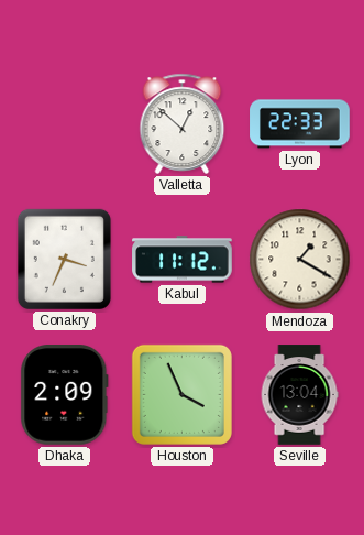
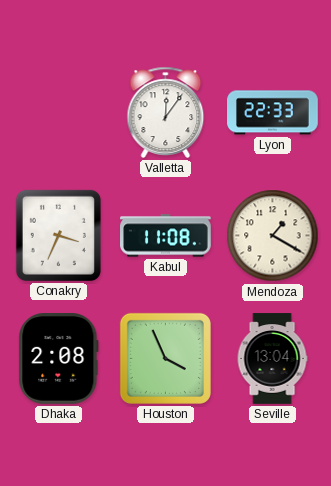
Valletta: 12:52 -> 12:06 (166, 112)
Kabul: 11:12 -> 11:08 (166, 236)
Dhaka: 2:09 -> 2:08 (59, 359)
